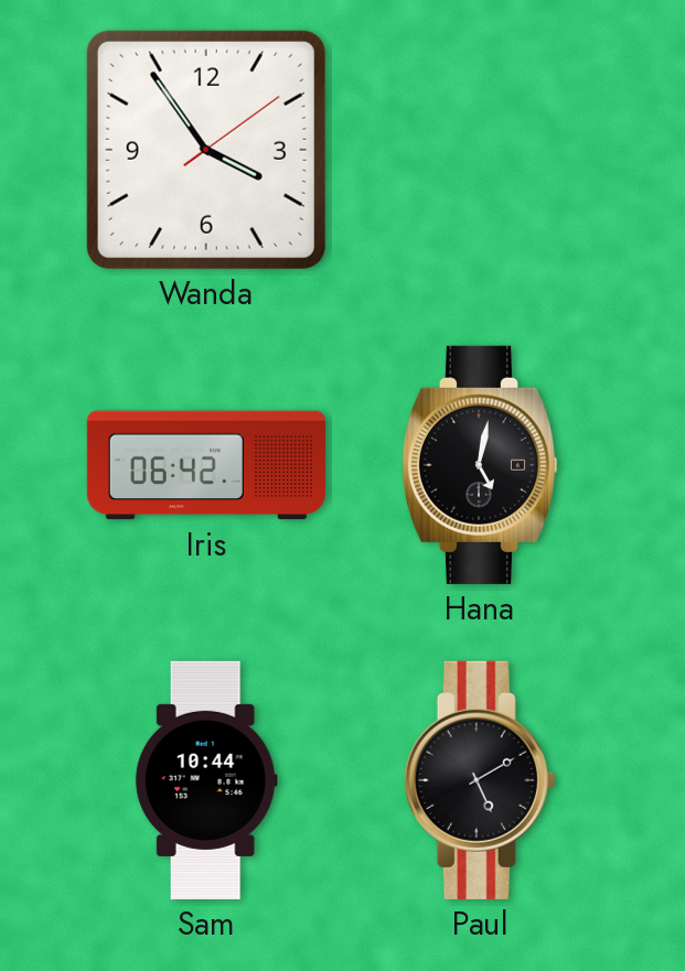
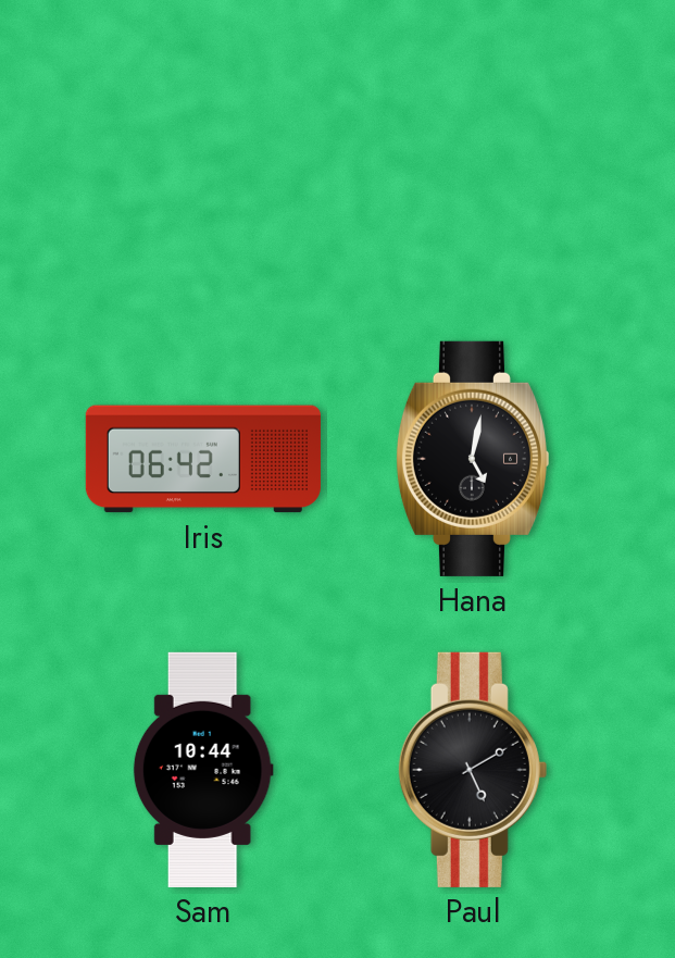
Wanda: 3:54 -> none (206, 150)
